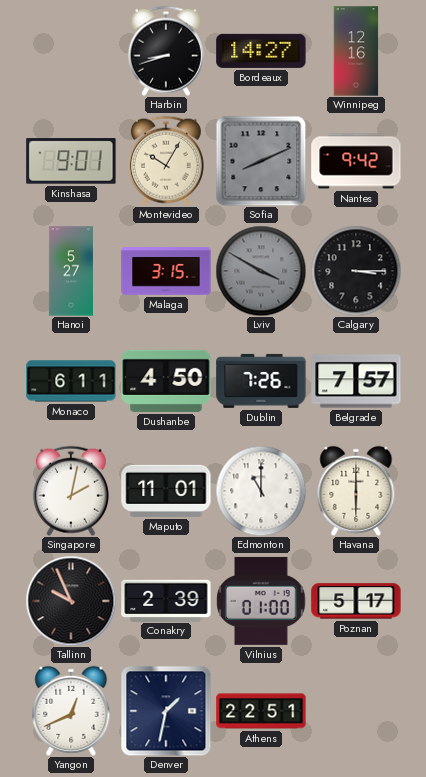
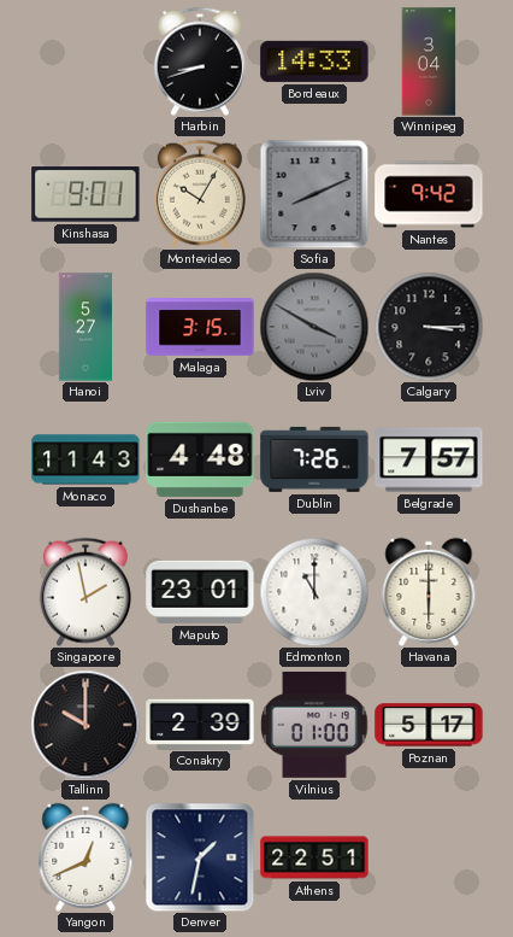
Bordeaux: 14:27 -> 14:33 (314, 62)
Winnipeg: 12:16 -> 3:04 (429, 62)
Monaco: 6:11 -> 11:43 (85, 459)
Dushanbe: 4:50 -> 4:48 (200, 459)
Singapore: 2:02 -> 1:58 (85, 592)
Maputo: 11:01 -> 23:01 (200, 592)
Tallinn: 9:56 -> 10:00 (85, 725)
